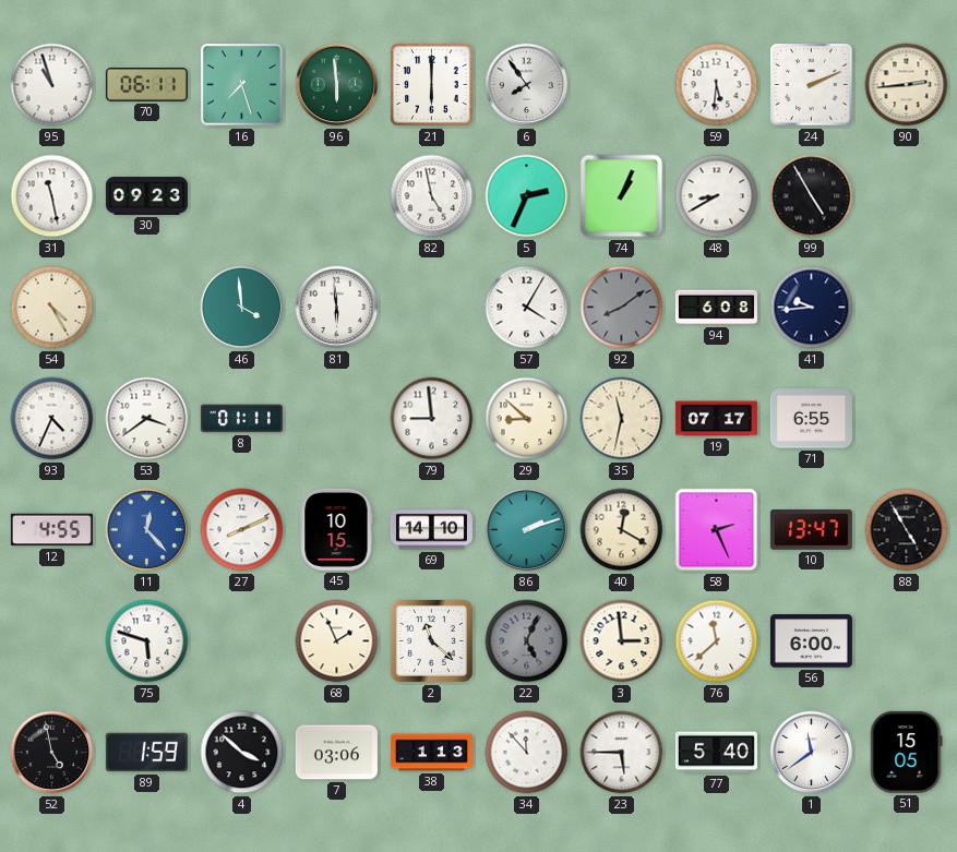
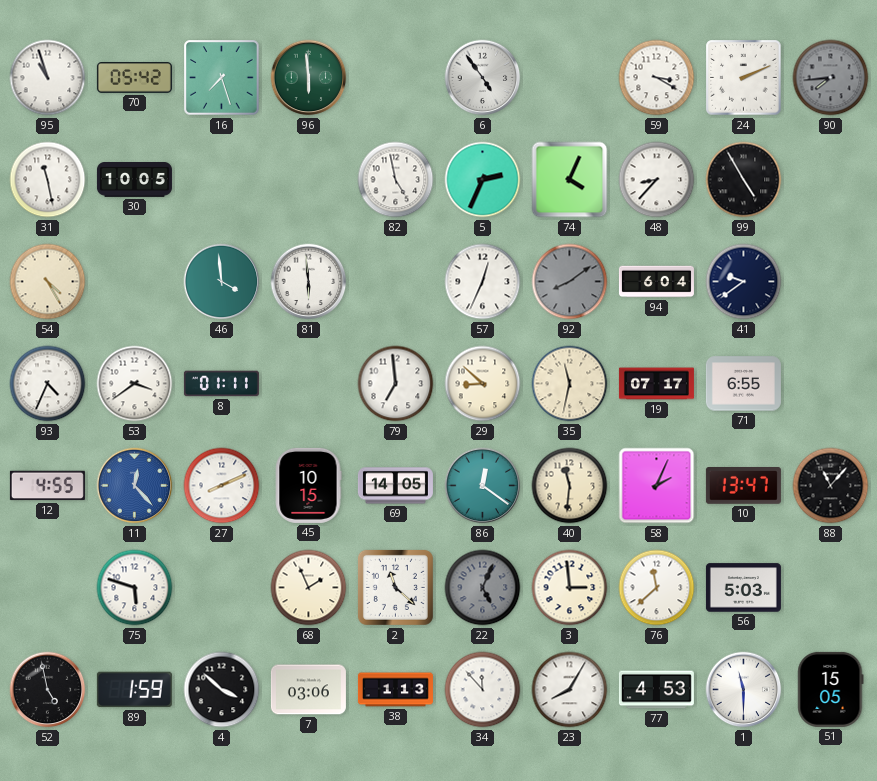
70: 06:11 -> 05:42 (134, 78)
21: 6:00 -> none (432, 85)
6: 7:54 -> 4:54 (483, 78)
59: 5:31 -> 3:20 (657, 78)
90: 2:44 -> 7:44 (831, 78)
90 dial: cream -> grey (831, 78)
30: 09:23 -> 10:05 (134, 180)
74: 1:04 -> 4:04 (570, 180)
48: 8:40 -> 8:37 (657, 180)
57: 4:05 -> 12:34 (483, 282)
94: 6:08 -> 6:04 (656, 282)
41: 9:44 -> 9:39 (744, 282)
79: 8:59 -> 6:59 (396, 384)
69: 14:10 -> 14:05 (395, 486)
86: 2:12 -> 12:21 (483, 486)
40: 12:20 -> 11:31 (570, 486)
58: 2:26 -> 2:04 (657, 486)
88: 4:55 -> 11:07 (831, 486)
56: 6:00 -> 5:03 (743, 588)
23: 5:45 -> 8:05 (570, 690)
77: 5:40 -> 4:53 (656, 690)
1: 11:39 -> 11:30 (744, 690)
